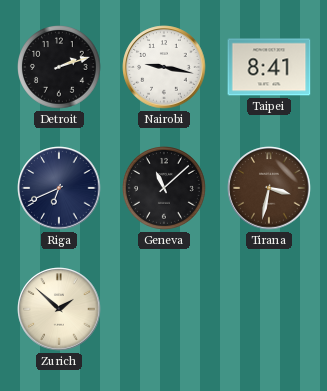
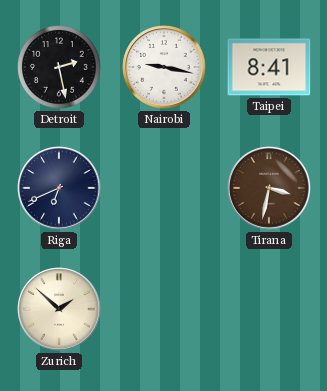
Detroit: 2:12 -> 2:28 (60, 68)
Geneva: 11:08 -> none (165, 189)
